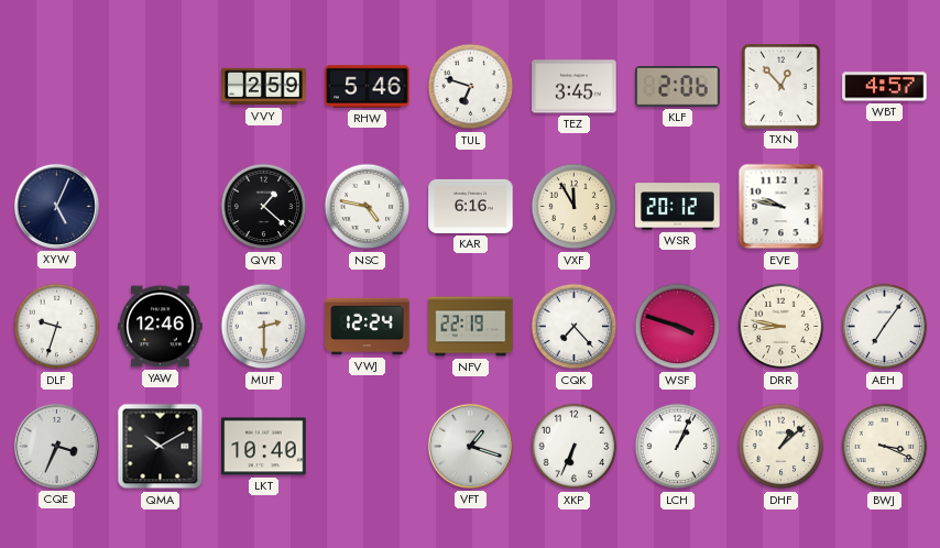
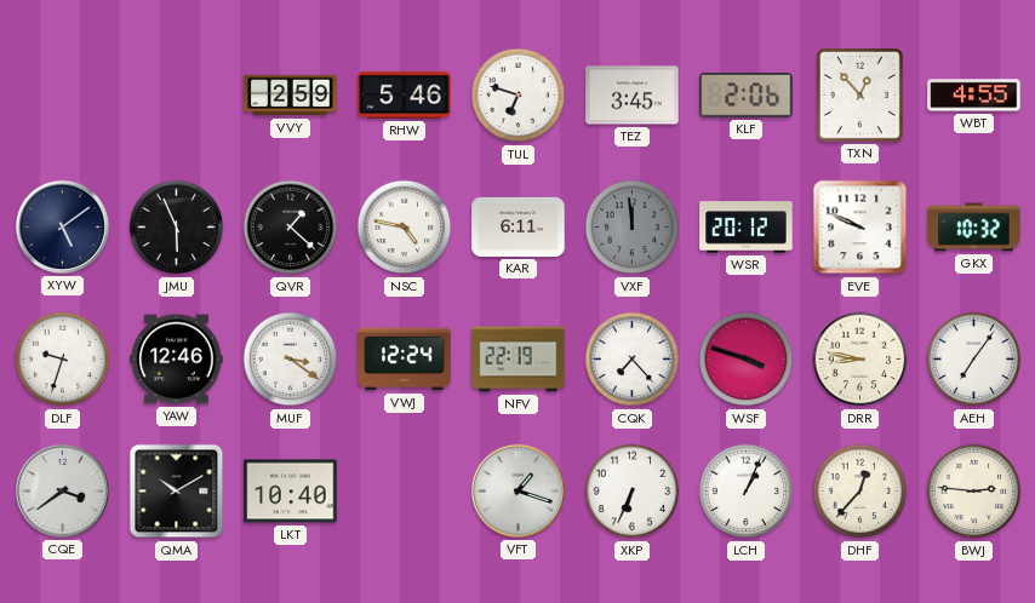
WBT: 4:57 -> 4:55 (974, 96)
XYW: 5:04 -> 5:09 (62, 226)
JMU: none -> 5:56 (177, 228)
KAR: 6:16 -> 6:11 (519, 226)
VXF: 11:55 -> 11:59 (633, 228)
VXF dial: cream -> grey (633, 228)
EVE: 9:47 -> 9:49 (860, 228)
GKX: none -> 10:32 (974, 228)
MUF: 2:30 -> 3:21 (291, 360)
CQE: 3:34 -> 3:39 (62, 490)
DHF: 1:08 -> 12:37 (860, 492)
BWJ: 3:19 -> 2:46 (974, 492)
